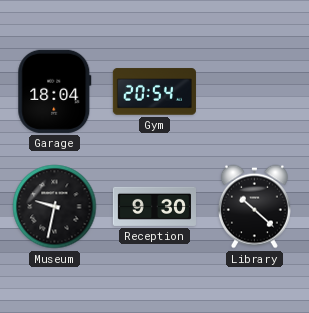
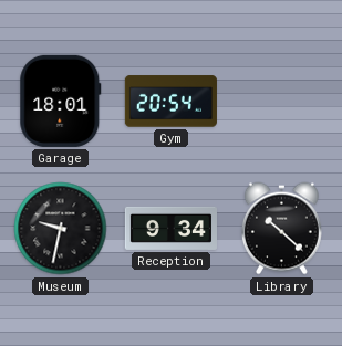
Garage: 18:04 -> 18:01 (61, 101)
Reception: 9:30 -> 9:34 (170, 228)
